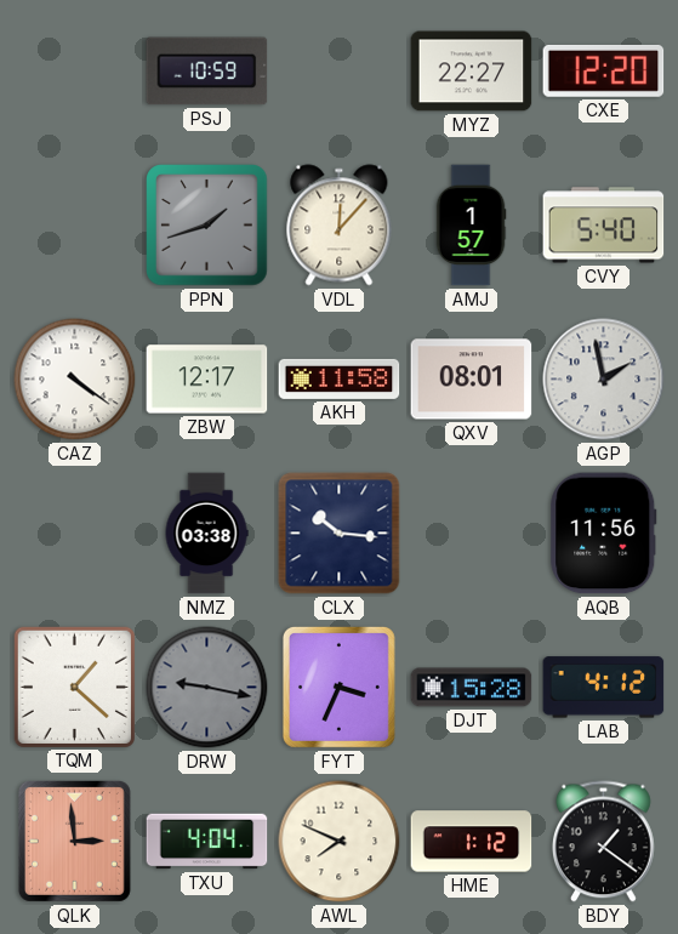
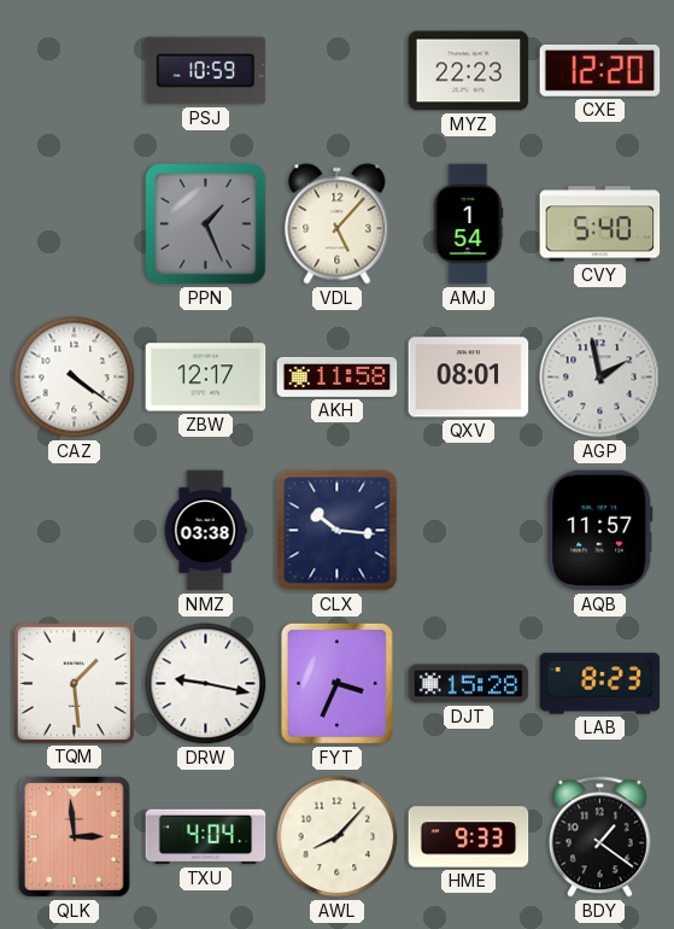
MYZ: 22:27 -> 22:23 (469, 71)
PPN: 1:42 -> 1:26 (206, 224)
VDL: 12:07 -> 5:07 (338, 224)
AMJ: 1:57 -> 1:54 (468, 224)
AQB: 11:56 -> 11:57 (600, 531)
TQM: 1:22 -> 1:29 (74, 683)
DRW dial: grey -> white (206, 684)
LAB: 4:12 -> 8:23 (600, 684)
AWL: 7:49 -> 8:07 (338, 837)
HME: 1:12 -> 9:33 (469, 837)
